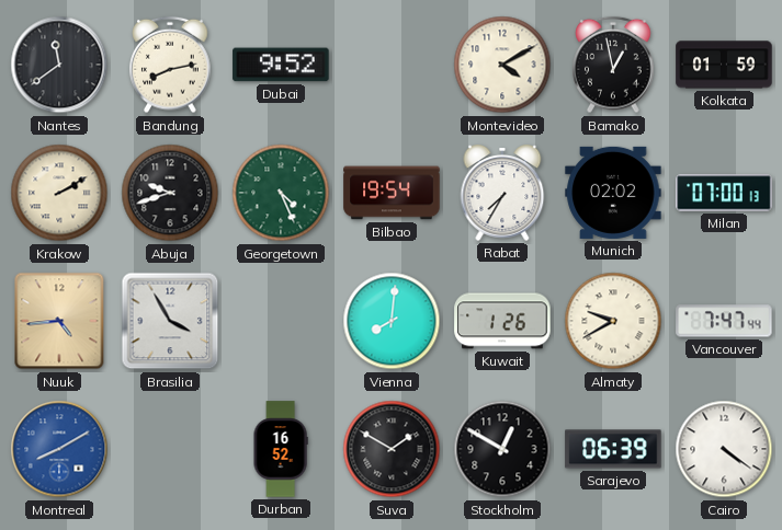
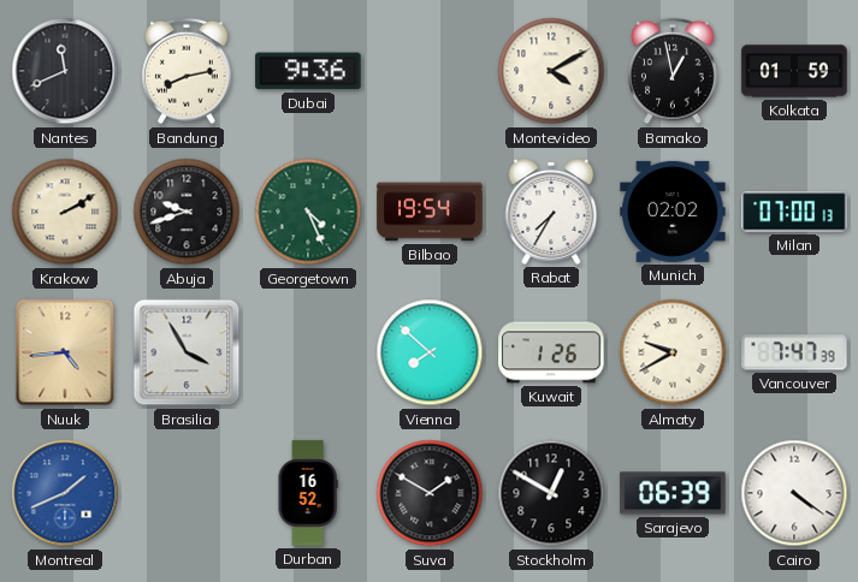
Nantes: 11:39 -> 11:41 (65, 71)
Dubai: 9:52 -> 9:36 (308, 71)
Vienna: 8:01 -> 7:52 (430, 352)
Vancouver: 7:47:44 -> 7:47:39 (794, 352)
Montreal: 8:10 -> 1:41 (65, 493)
